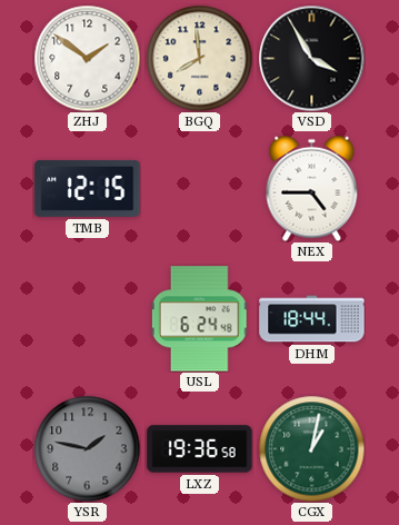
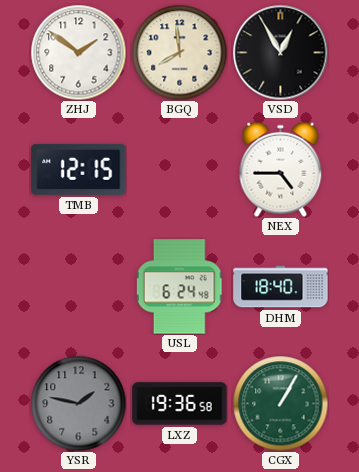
VSD: 3:55 -> 12:55 (280, 52)
DHM: 18:44 -> 18:40 (281, 287)
CGX: 1:02 -> 1:05 (280, 403)
